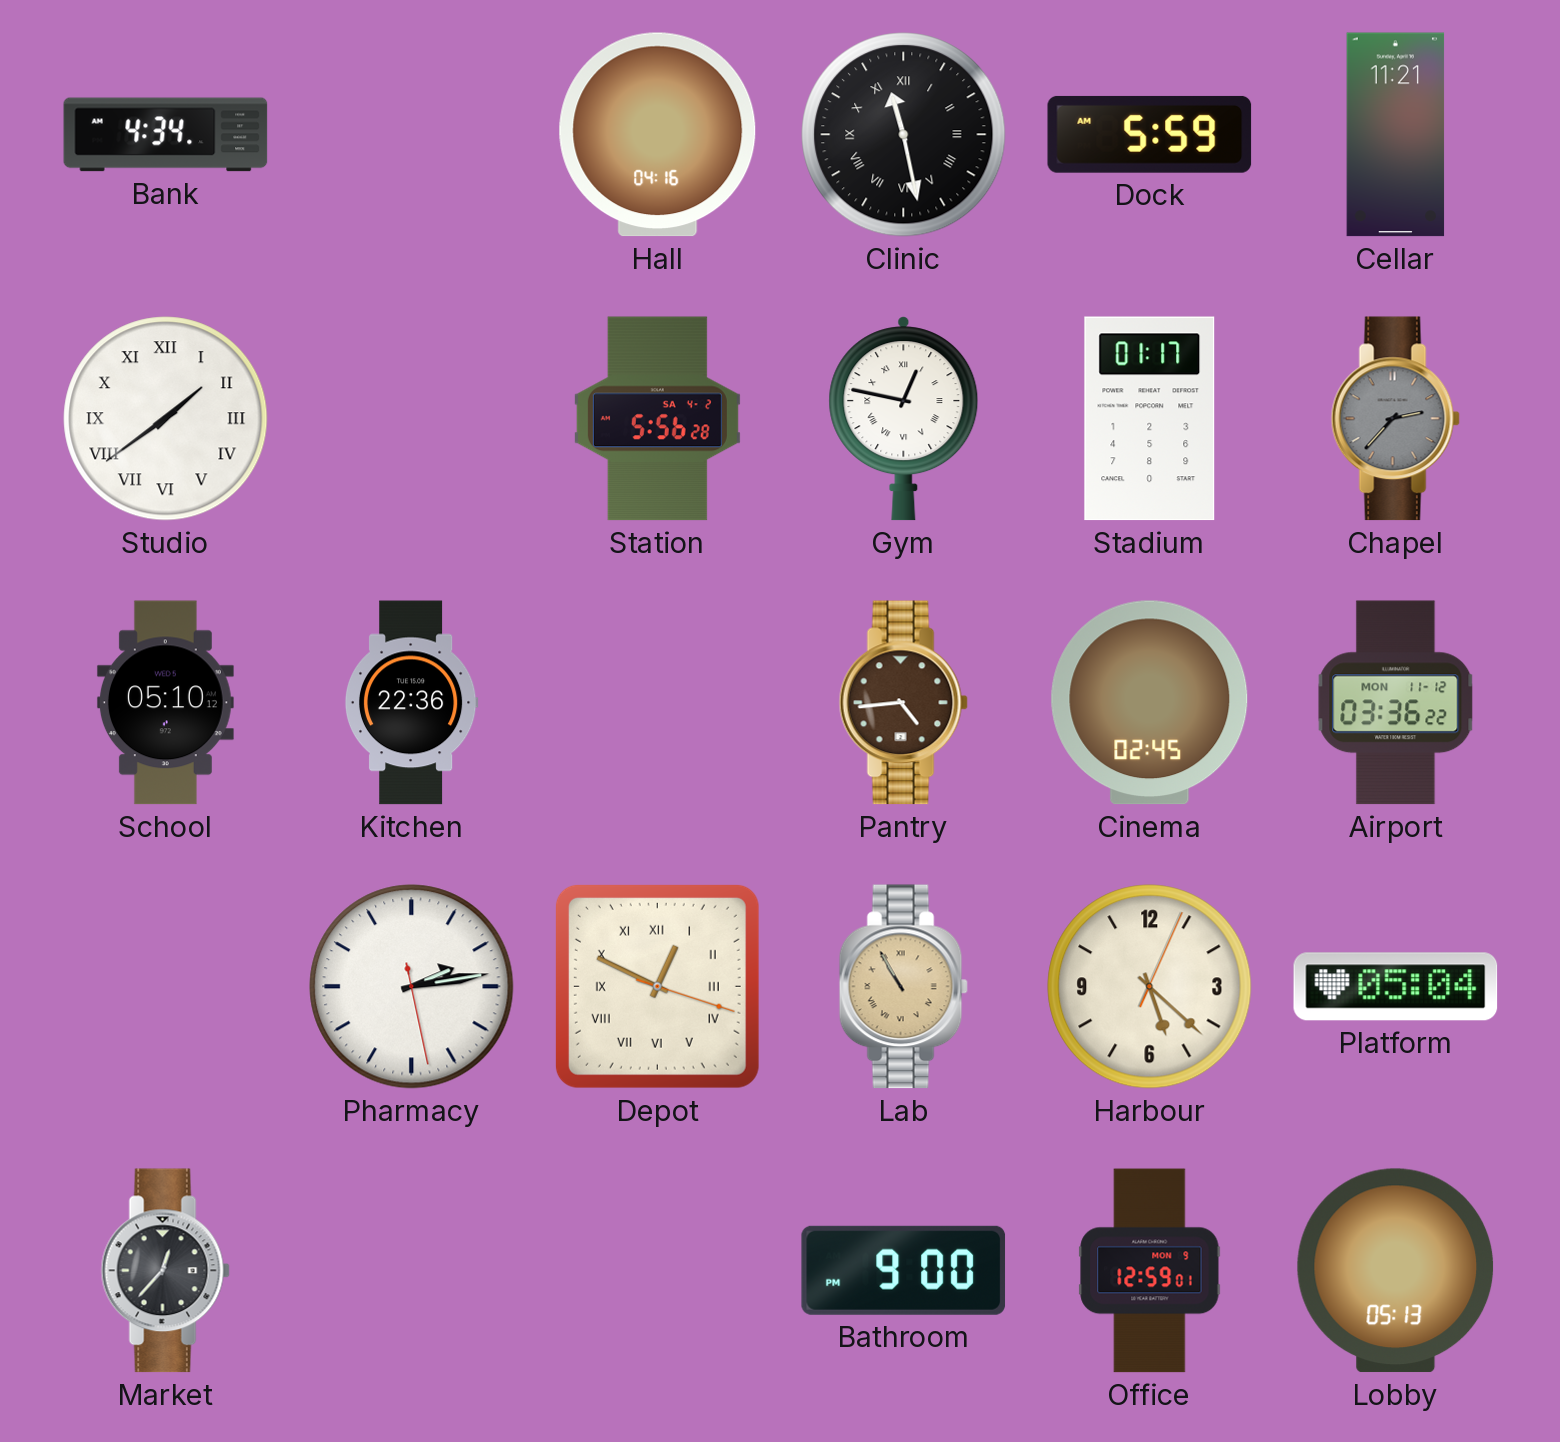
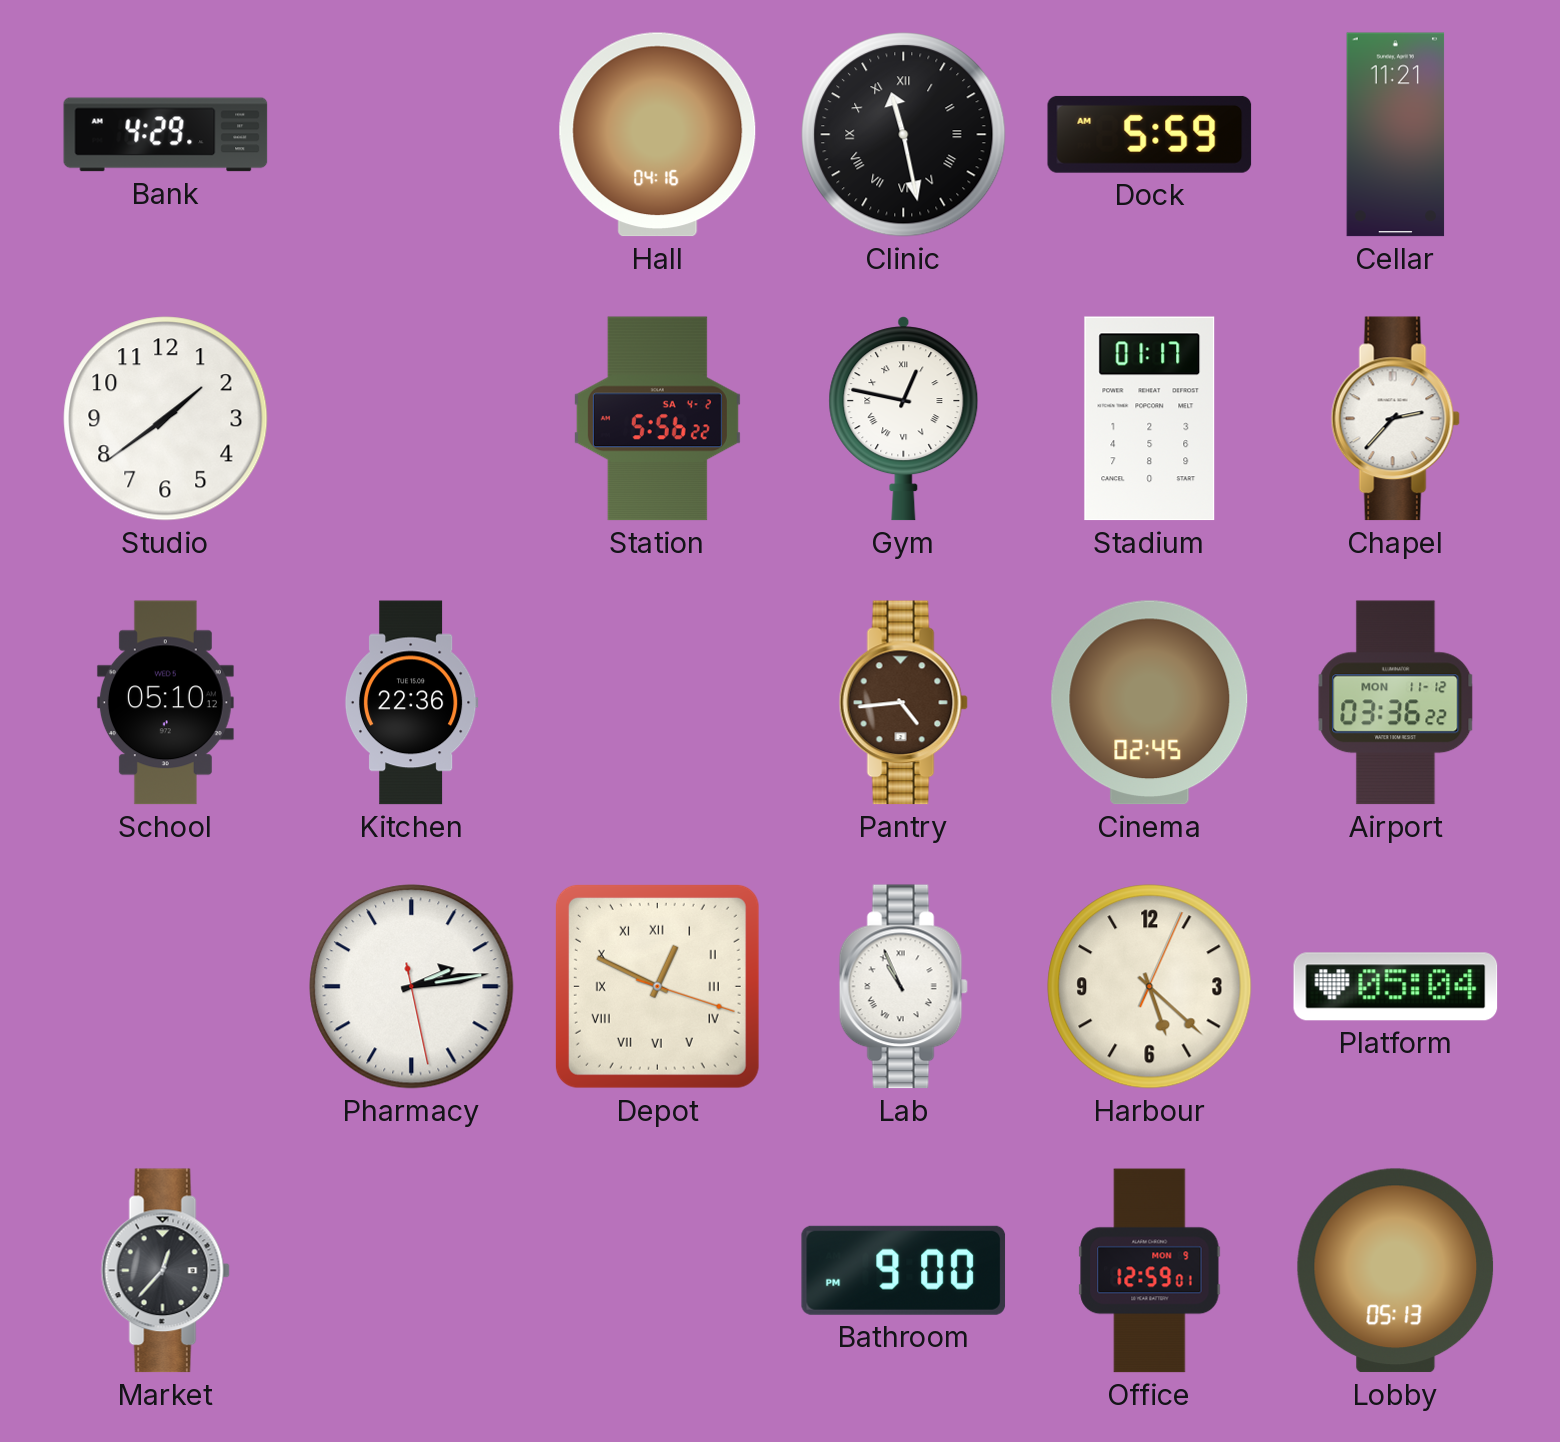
Bank: 4:34 -> 4:29 (166, 135)
Studio numerals: Roman -> Arabic (166, 419)
Station: 5:56:28 -> 5:56:22 (657, 419)
Chapel dial: grey -> white (1395, 419)
Lab: 10:55 -> 10:56 (903, 987)
Lab dial: champagne -> white (903, 987)
